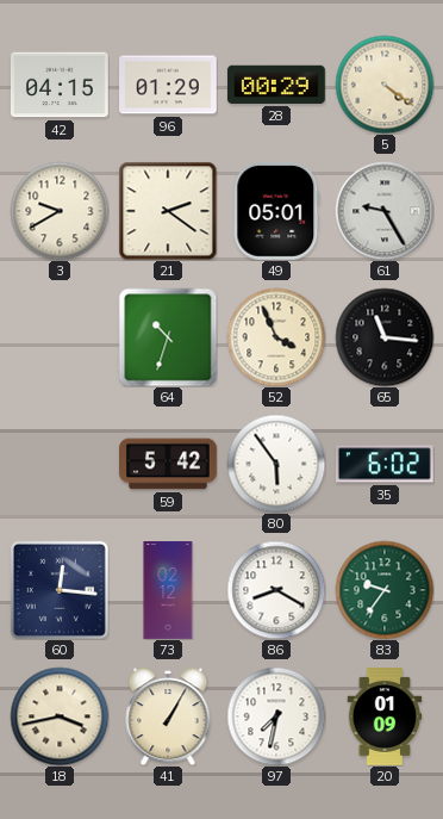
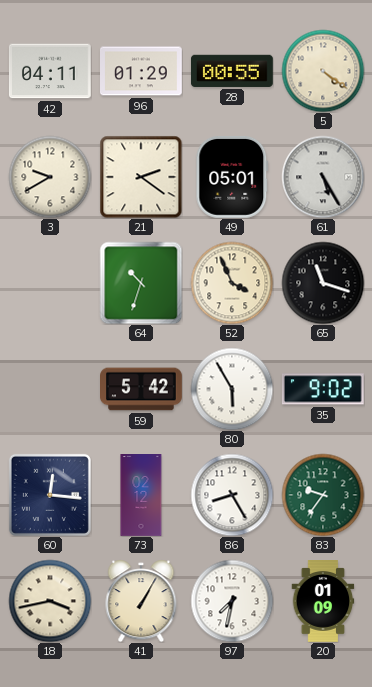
42: 04:15 -> 04:11 (50, 71)
28: 00:29 -> 00:55 (232, 71)
61: 9:25 -> 5:25 (323, 177)
65: 11:16 -> 11:18 (323, 283)
80: 5:54 -> 5:55 (232, 389)
35: 6:02 -> 9:02 (323, 389)
86: 8:20 -> 8:25 (232, 495)
